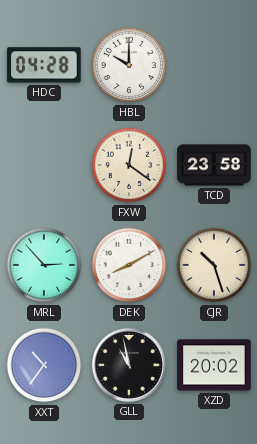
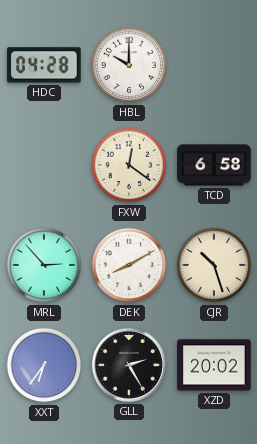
TCD: 23:58 -> 6:58 (214, 165)
XXT: 10:36 -> 6:36 (44, 365)
GLL: 10:58 -> 2:25 (129, 365)
